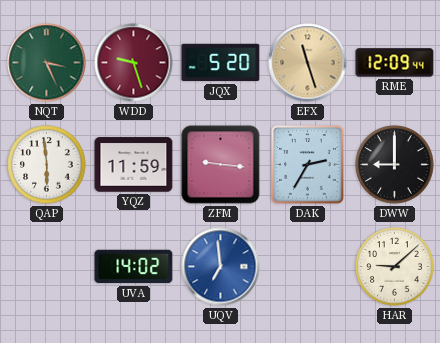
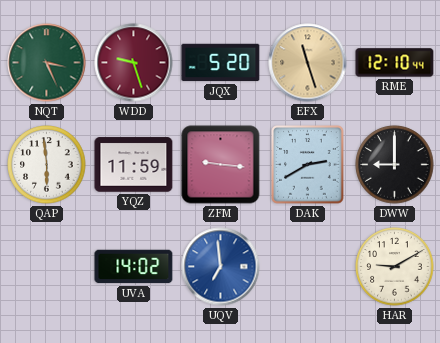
RME: 12:09 -> 12:10 (395, 63)
DAK: 2:35 -> 2:40 (308, 165)
HAR: 9:08 -> 9:10 (395, 267)
